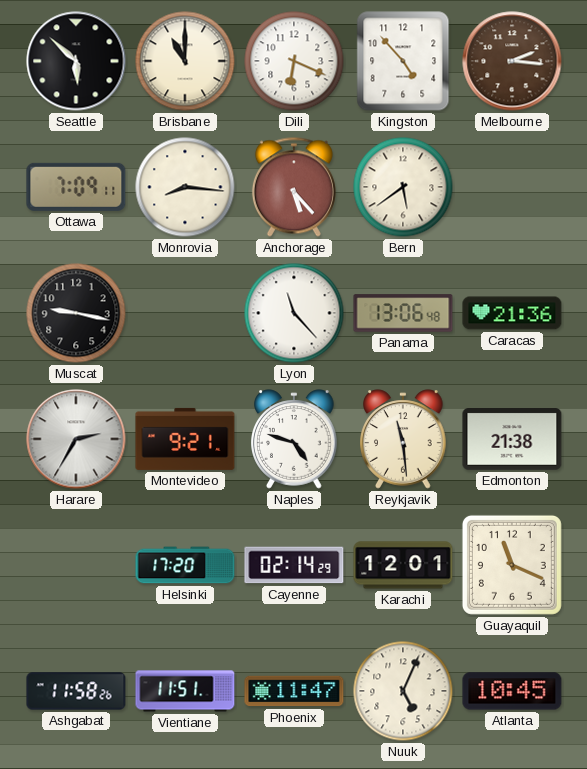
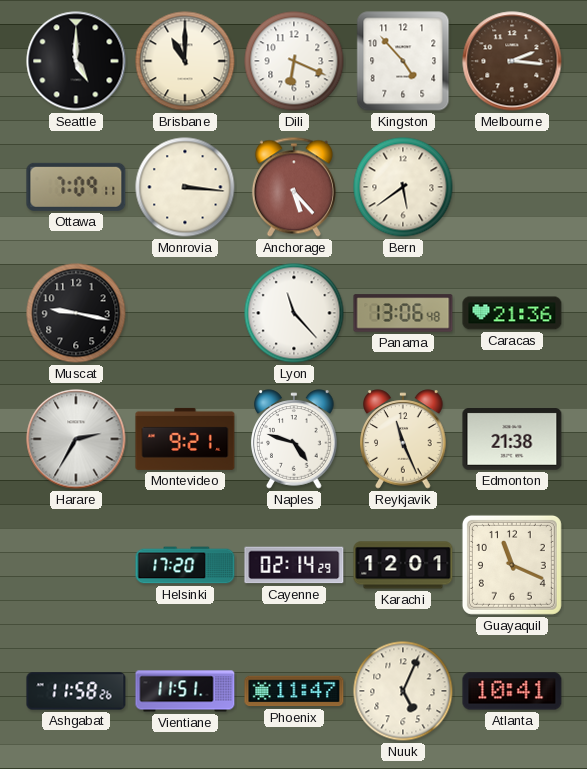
Seattle: 5:52 -> 5:00 (76, 61)
Monrovia: 8:16 -> 3:16 (185, 187)
Reykjavik: 11:29 -> 11:26 (403, 439)
Atlanta: 10:45 -> 10:41 (512, 691)
